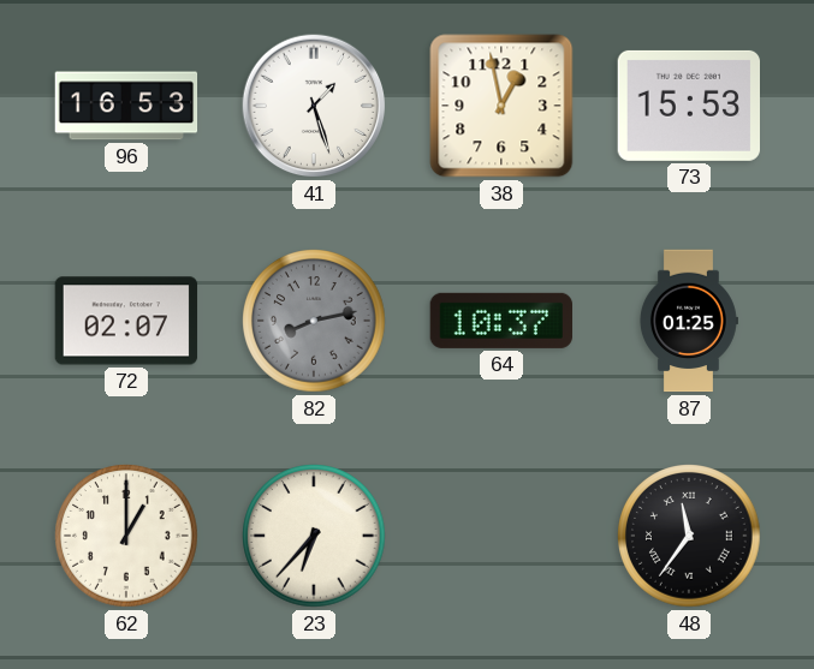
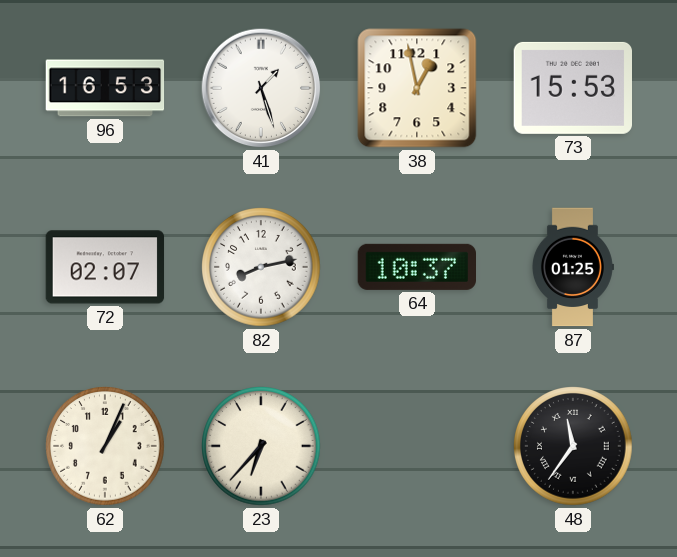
82 dial: grey -> white (261, 267)
62: 1:00 -> 1:04 (105, 446)
